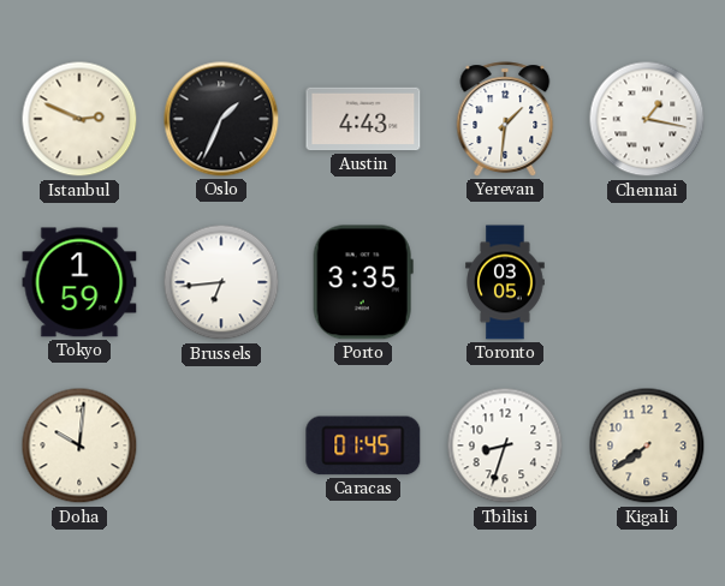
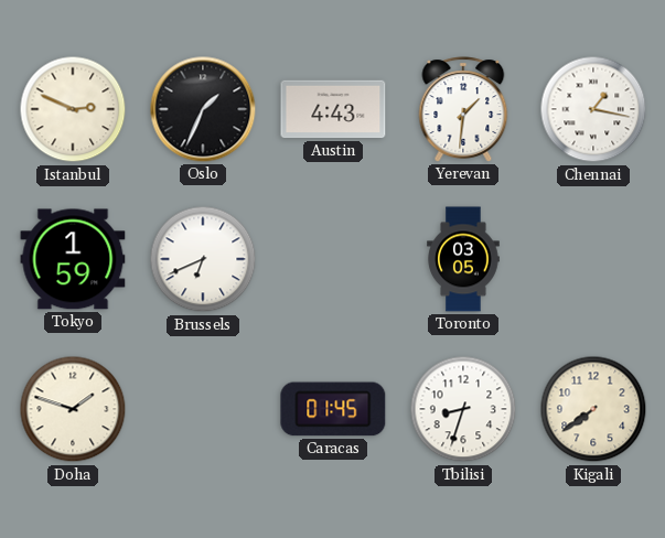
Brussels: 6:44 -> 6:41 (203, 259)
Porto: 3:35 -> none (363, 282)
Doha: 10:01 -> 1:48 (73, 409)
